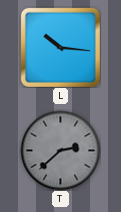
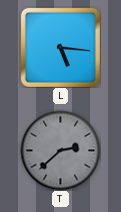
L: 10:16 -> 5:16 (60, 47)
